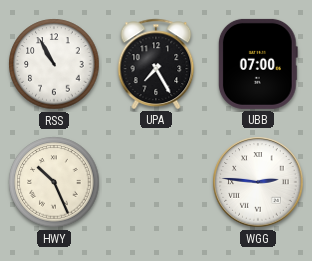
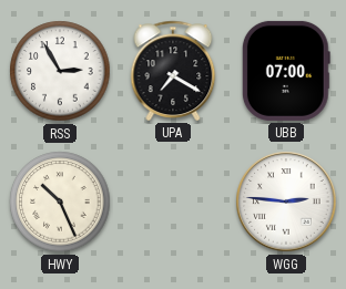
RSS: 10:55 -> 2:55 (60, 71)
UPA: 7:25 -> 7:20 (173, 71)
